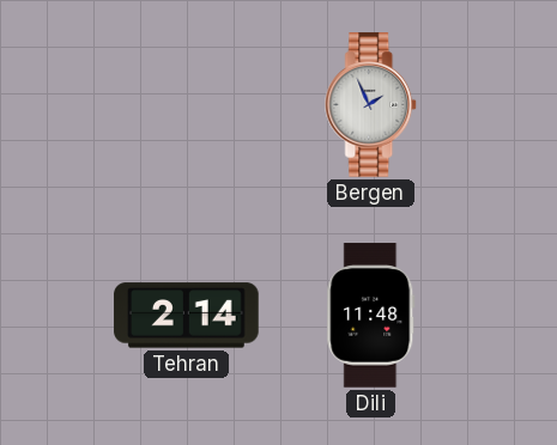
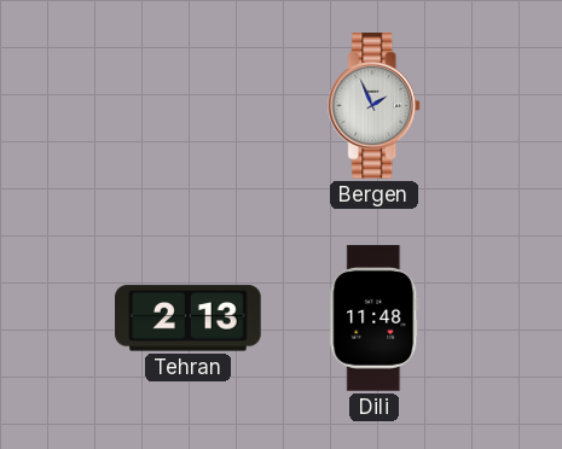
Tehran: 2:14 -> 2:13 (189, 319)
